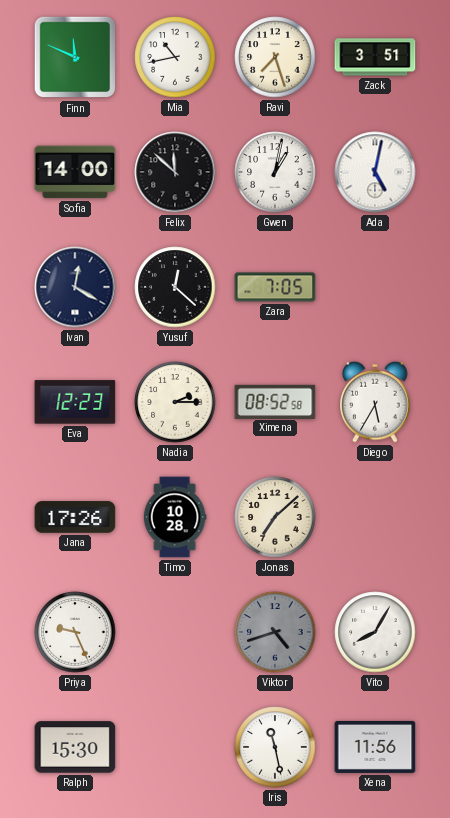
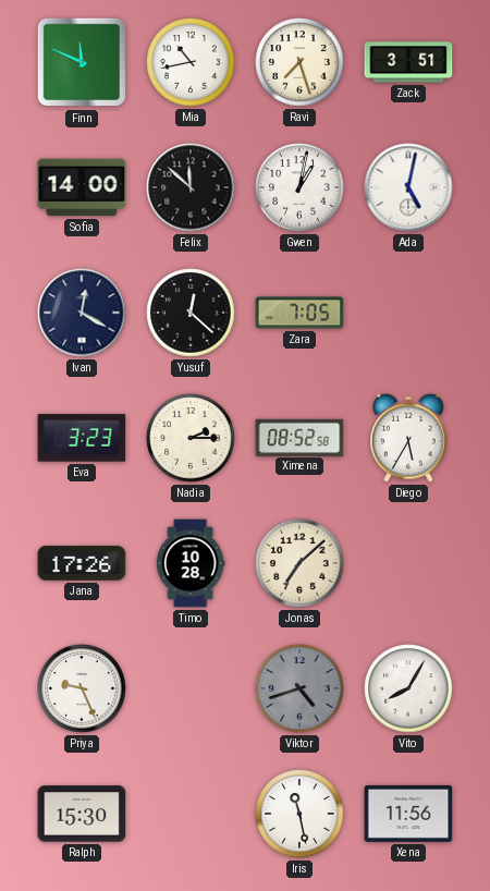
Eva: 12:23 -> 3:23 (82, 438)
